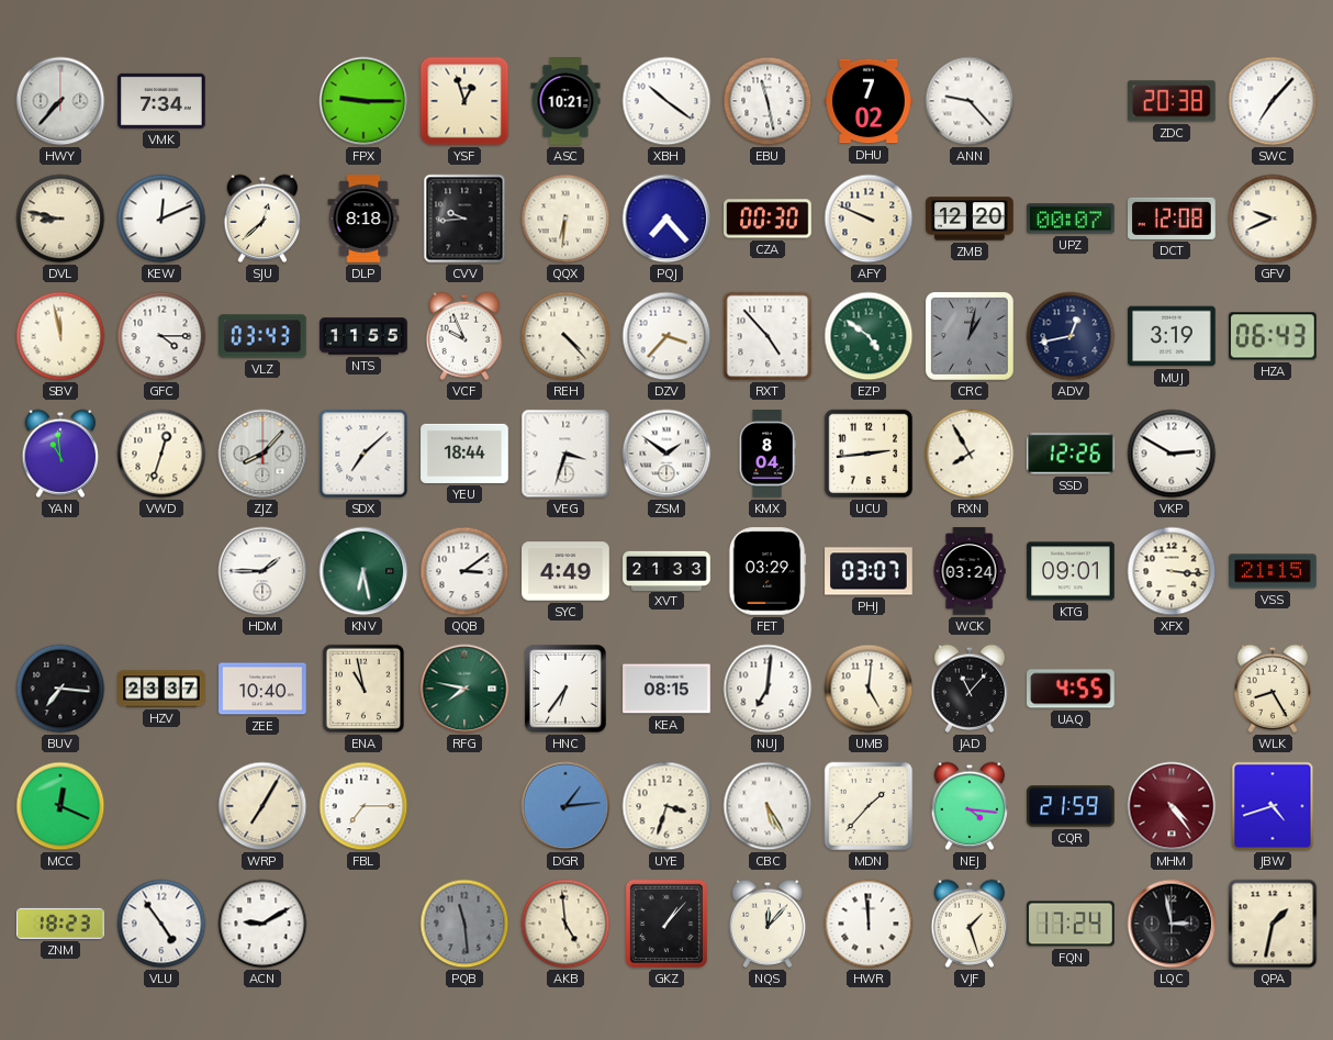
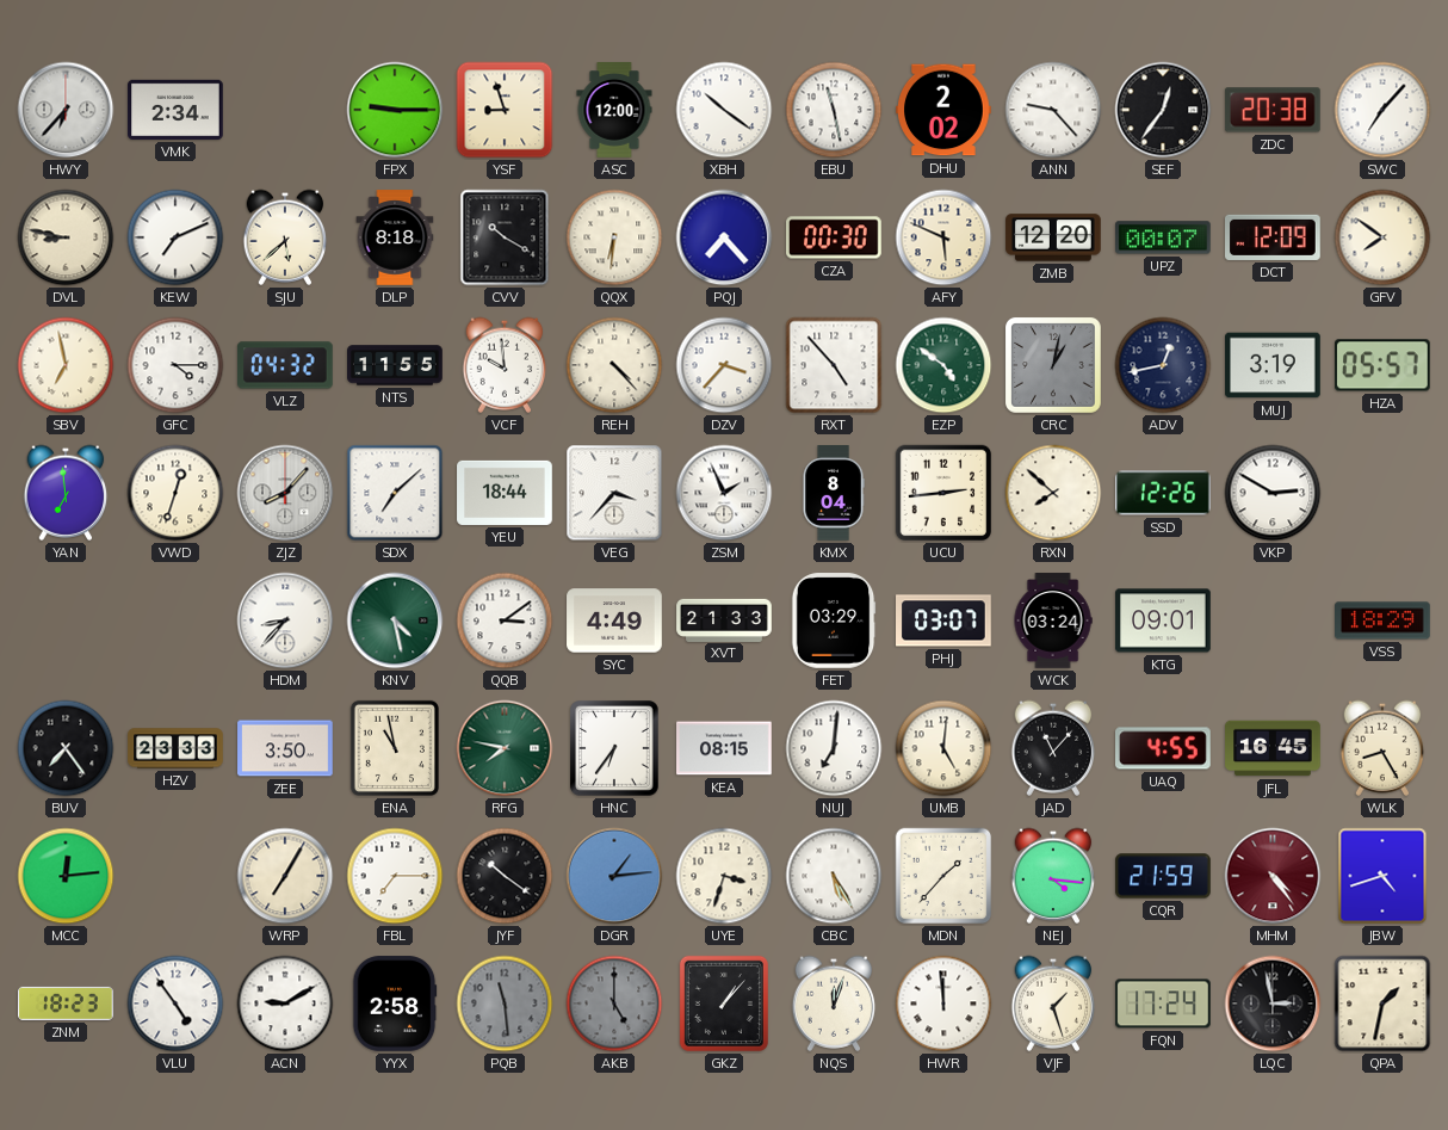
HWY: 7:37 -> 6:37 (66, 110)
VMK: 7:34 -> 2:34 (175, 110)
YSF: 12:57 -> 8:57 (505, 110)
ASC: 10:21 -> 12:00 (614, 110)
DHU: 7:02 -> 2:02 (945, 110)
SEF: none -> 12:36 (1163, 110)
KEW: 12:11 -> 7:11 (175, 237)
SJU: 12:38 -> 5:38 (285, 237)
CVV: 9:44 -> 10:20 (505, 237)
AFY: 9:49 -> 5:49 (943, 237)
DCT: 12:08 -> 12:09 (1274, 237)
GFV: 9:41 -> 7:51 (1382, 237)
SBV: 11:58 -> 6:58 (66, 365)
VLZ: 03:43 -> 04:32 (286, 365)
VCF: 9:56 -> 9:59 (505, 365)
HZA: 06:43 -> 05:57 (1384, 365)
YAN: 10:59 -> 6:59 (66, 493)
VEG: 3:33 -> 3:37 (614, 493)
ZSM: 1:51 -> 1:56 (724, 493)
RXN: 7:55 -> 7:52 (1053, 493)
HDM: 1:45 -> 8:37 (285, 620)
KNV: 6:28 -> 4:28 (395, 620)
XFX: 3:16 -> none (1172, 571)
VSS: 21:15 -> 18:29 (1384, 620)
BUV: 7:16 -> 7:24 (66, 748)
HZV: 23:37 -> 23:33 (175, 748)
ZEE: 10:40 -> 3:50 (285, 748)
JFL: none -> 16:45 (1273, 748)
MCC: 12:19 -> 12:14 (66, 876)
JYF: none -> 10:21 (505, 876)
YYX: none -> 2:58 (395, 1004)
AKB: 4:59 -> 5:00 (614, 1004)
AKB dial: cream -> grey (614, 1004)
NQS: 12:07 -> 12:03 (834, 1004)
